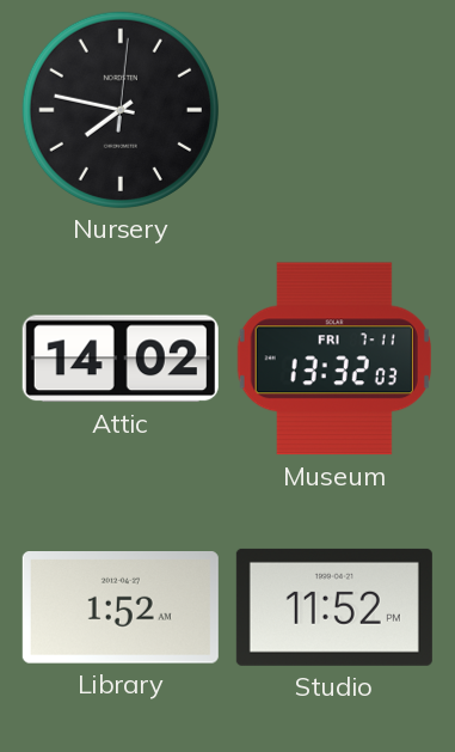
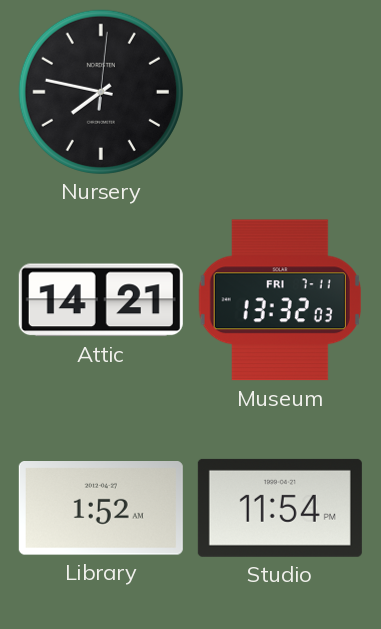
Attic: 14:02 -> 14:21 (101, 300)
Studio: 11:52 -> 11:54 (280, 508)
